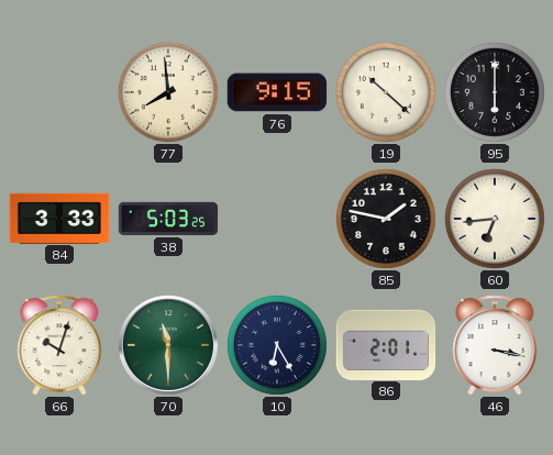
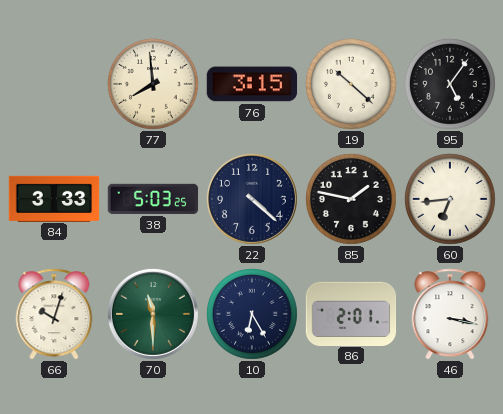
76: 9:15 -> 3:15 (252, 84)
95: 6:00 -> 5:06 (450, 84)
22: none -> 4:22 (252, 199)
